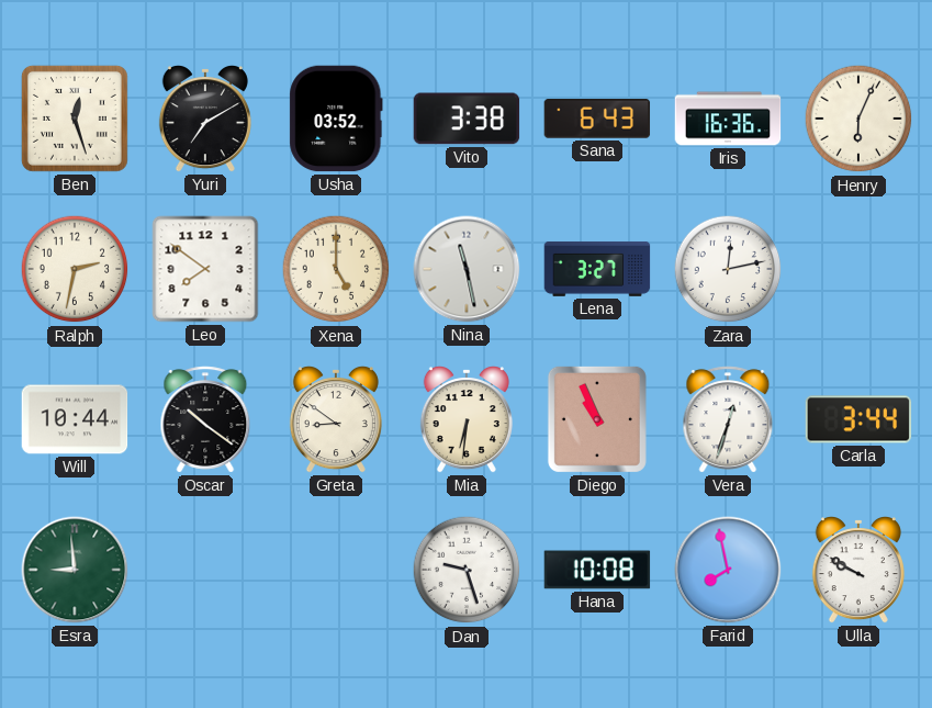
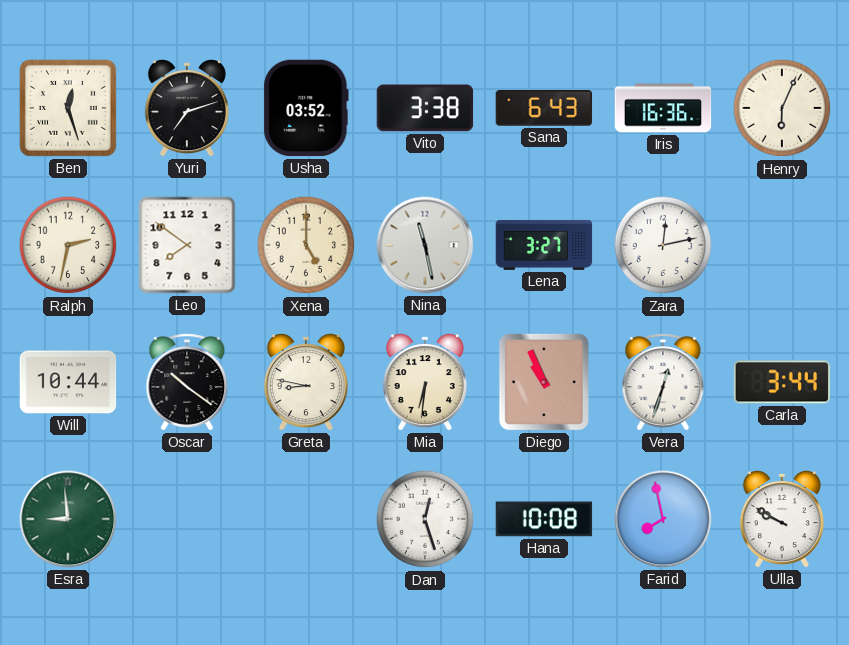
Yuri: 7:10 -> 7:12 (187, 109)
Greta: 8:51 -> 8:47 (306, 383)
Dan: 9:27 -> 12:27 (425, 519)
